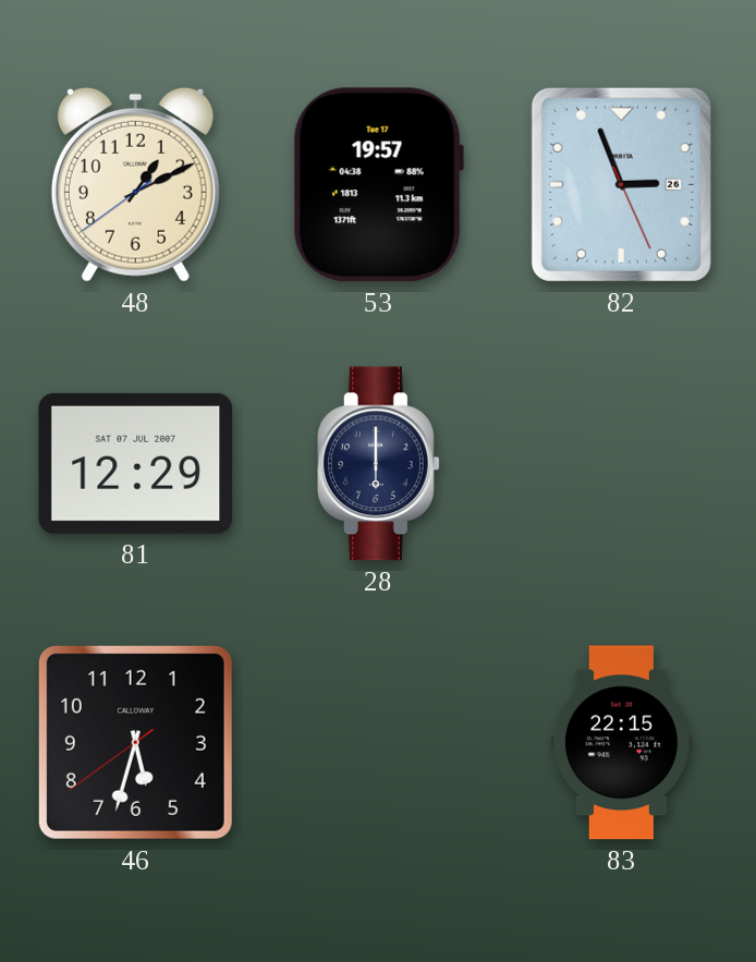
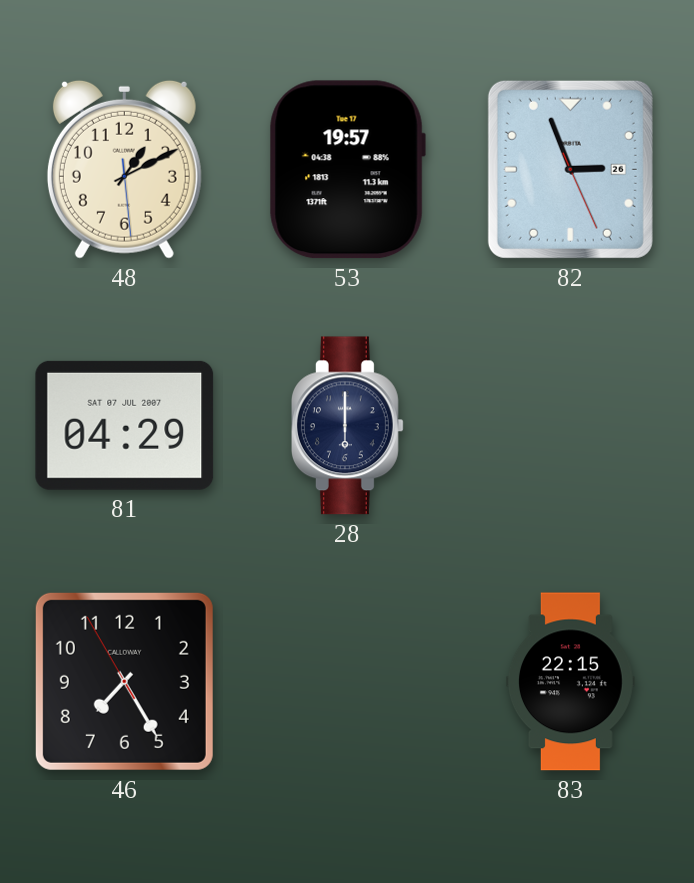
48: 1:10:39 -> 1:10:29 (124, 169)
81: 12:29 -> 04:29 (125, 425)
46: 5:32 -> 7:24 (124, 681)
